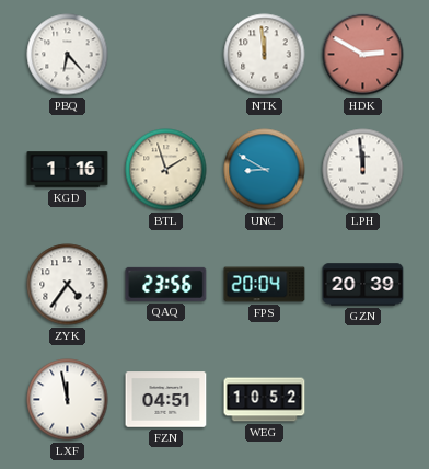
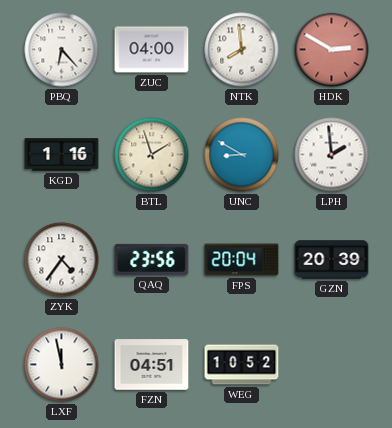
ZUC: none -> 04:00 (152, 50)
NTK: 11:59 -> 7:59 (242, 50)
LPH: 11:59 -> 1:59 (332, 155)
